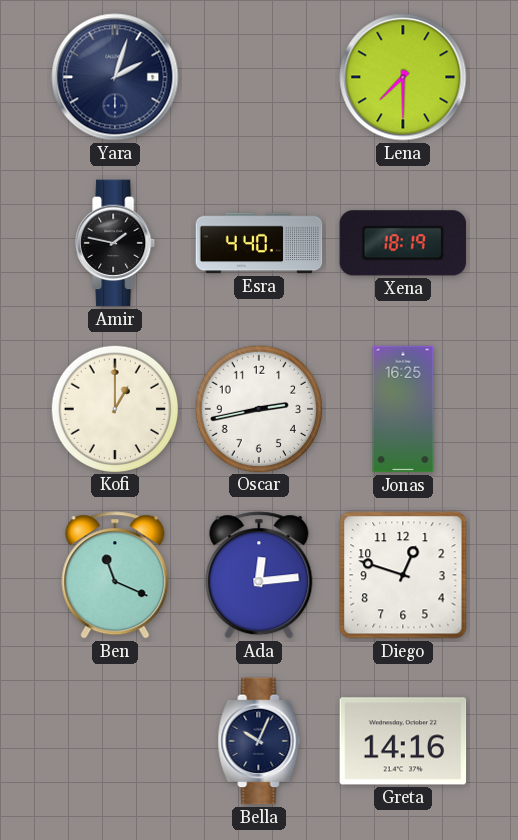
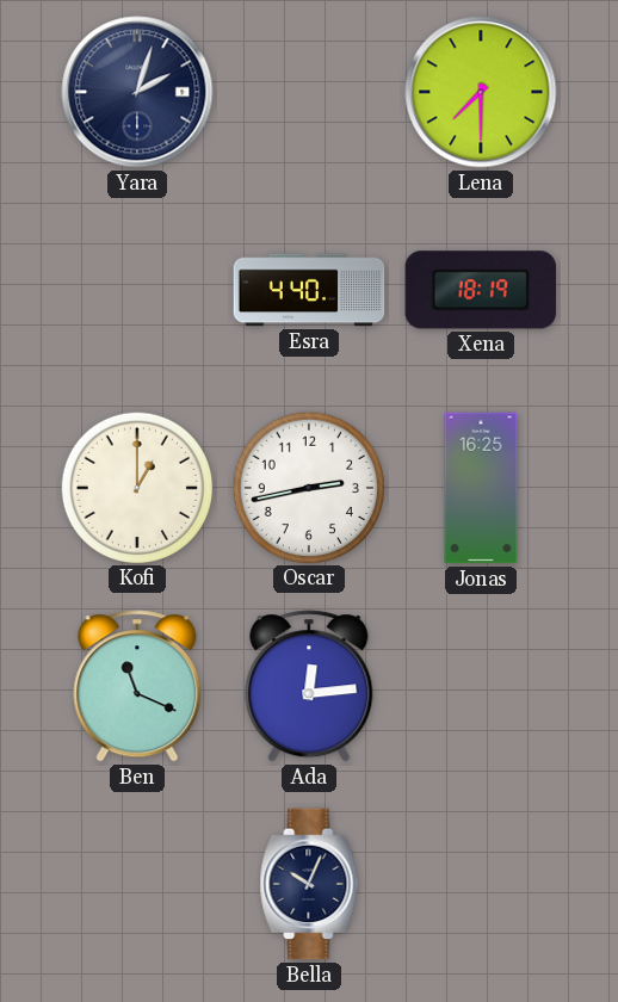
Amir: 1:47 -> none (116, 243)
Diego: 12:48 -> none (403, 575)
Greta: 14:16 -> none (403, 741)
